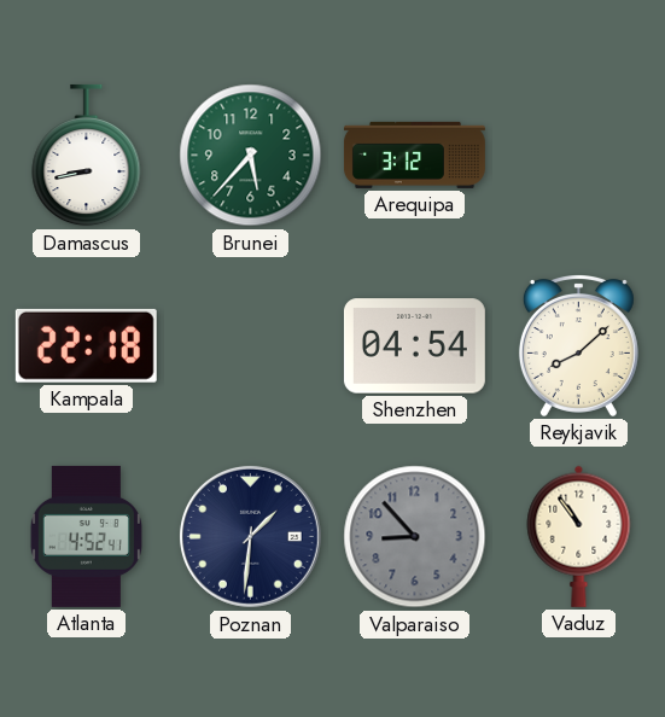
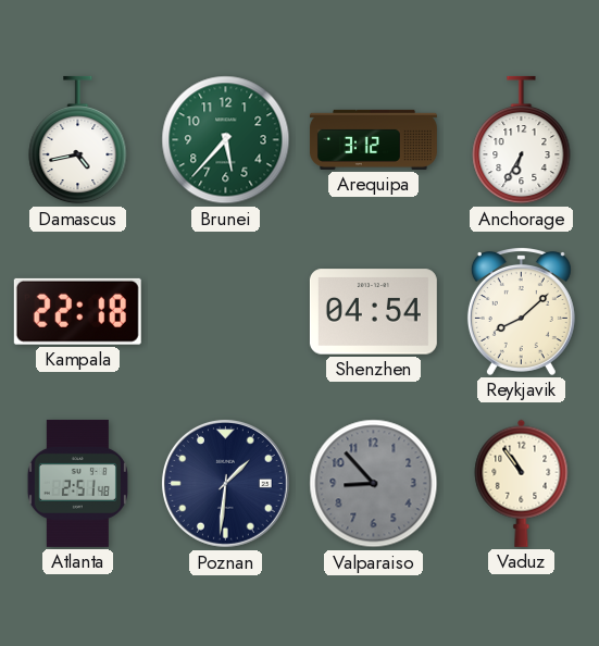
Damascus: 8:43 -> 4:43 (78, 140)
Anchorage: none -> 6:35 (522, 140)
Atlanta: 4:52 -> 2:51 (77, 483)
